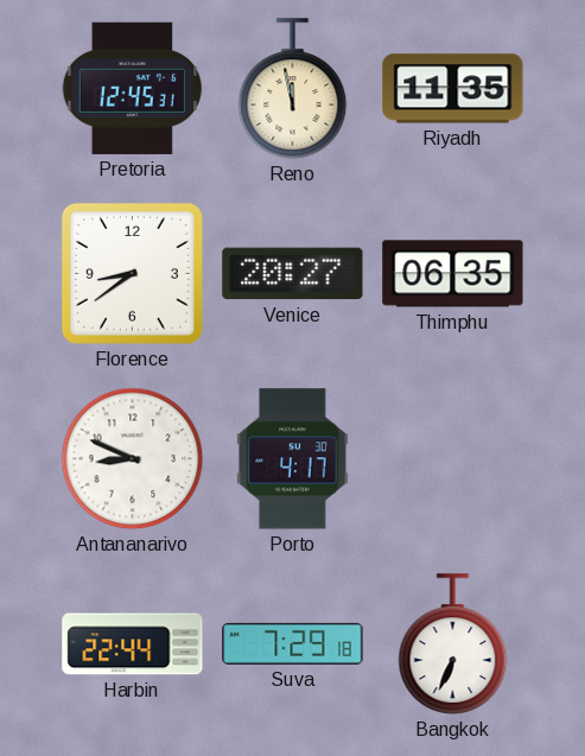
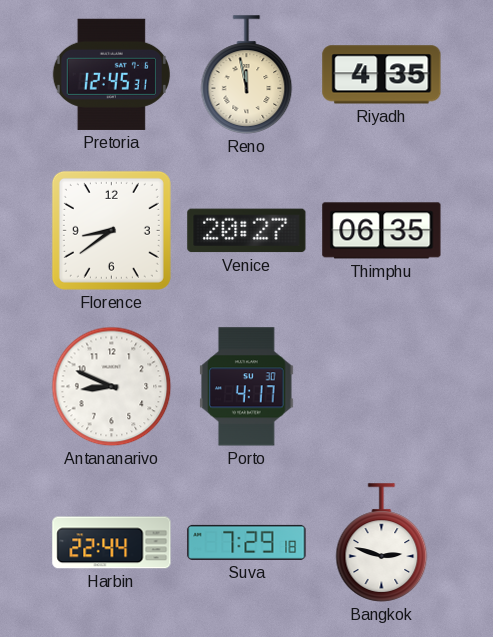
Riyadh: 11:35 -> 4:35 (382, 75)
Bangkok: 6:34 -> 2:48 (382, 543)
